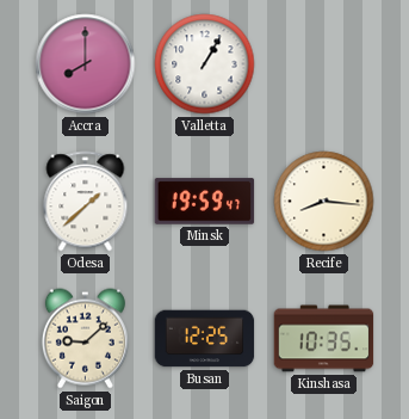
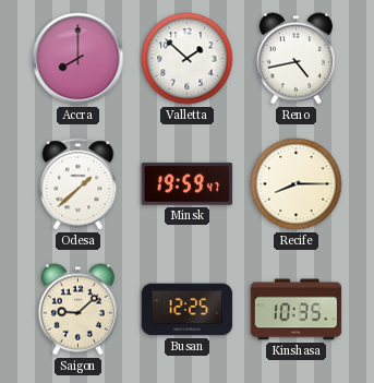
Valletta: 1:05 -> 1:52 (188, 59)
Reno: none -> 4:43 (295, 59)
Recife: 8:16 -> 8:15 (297, 184)
